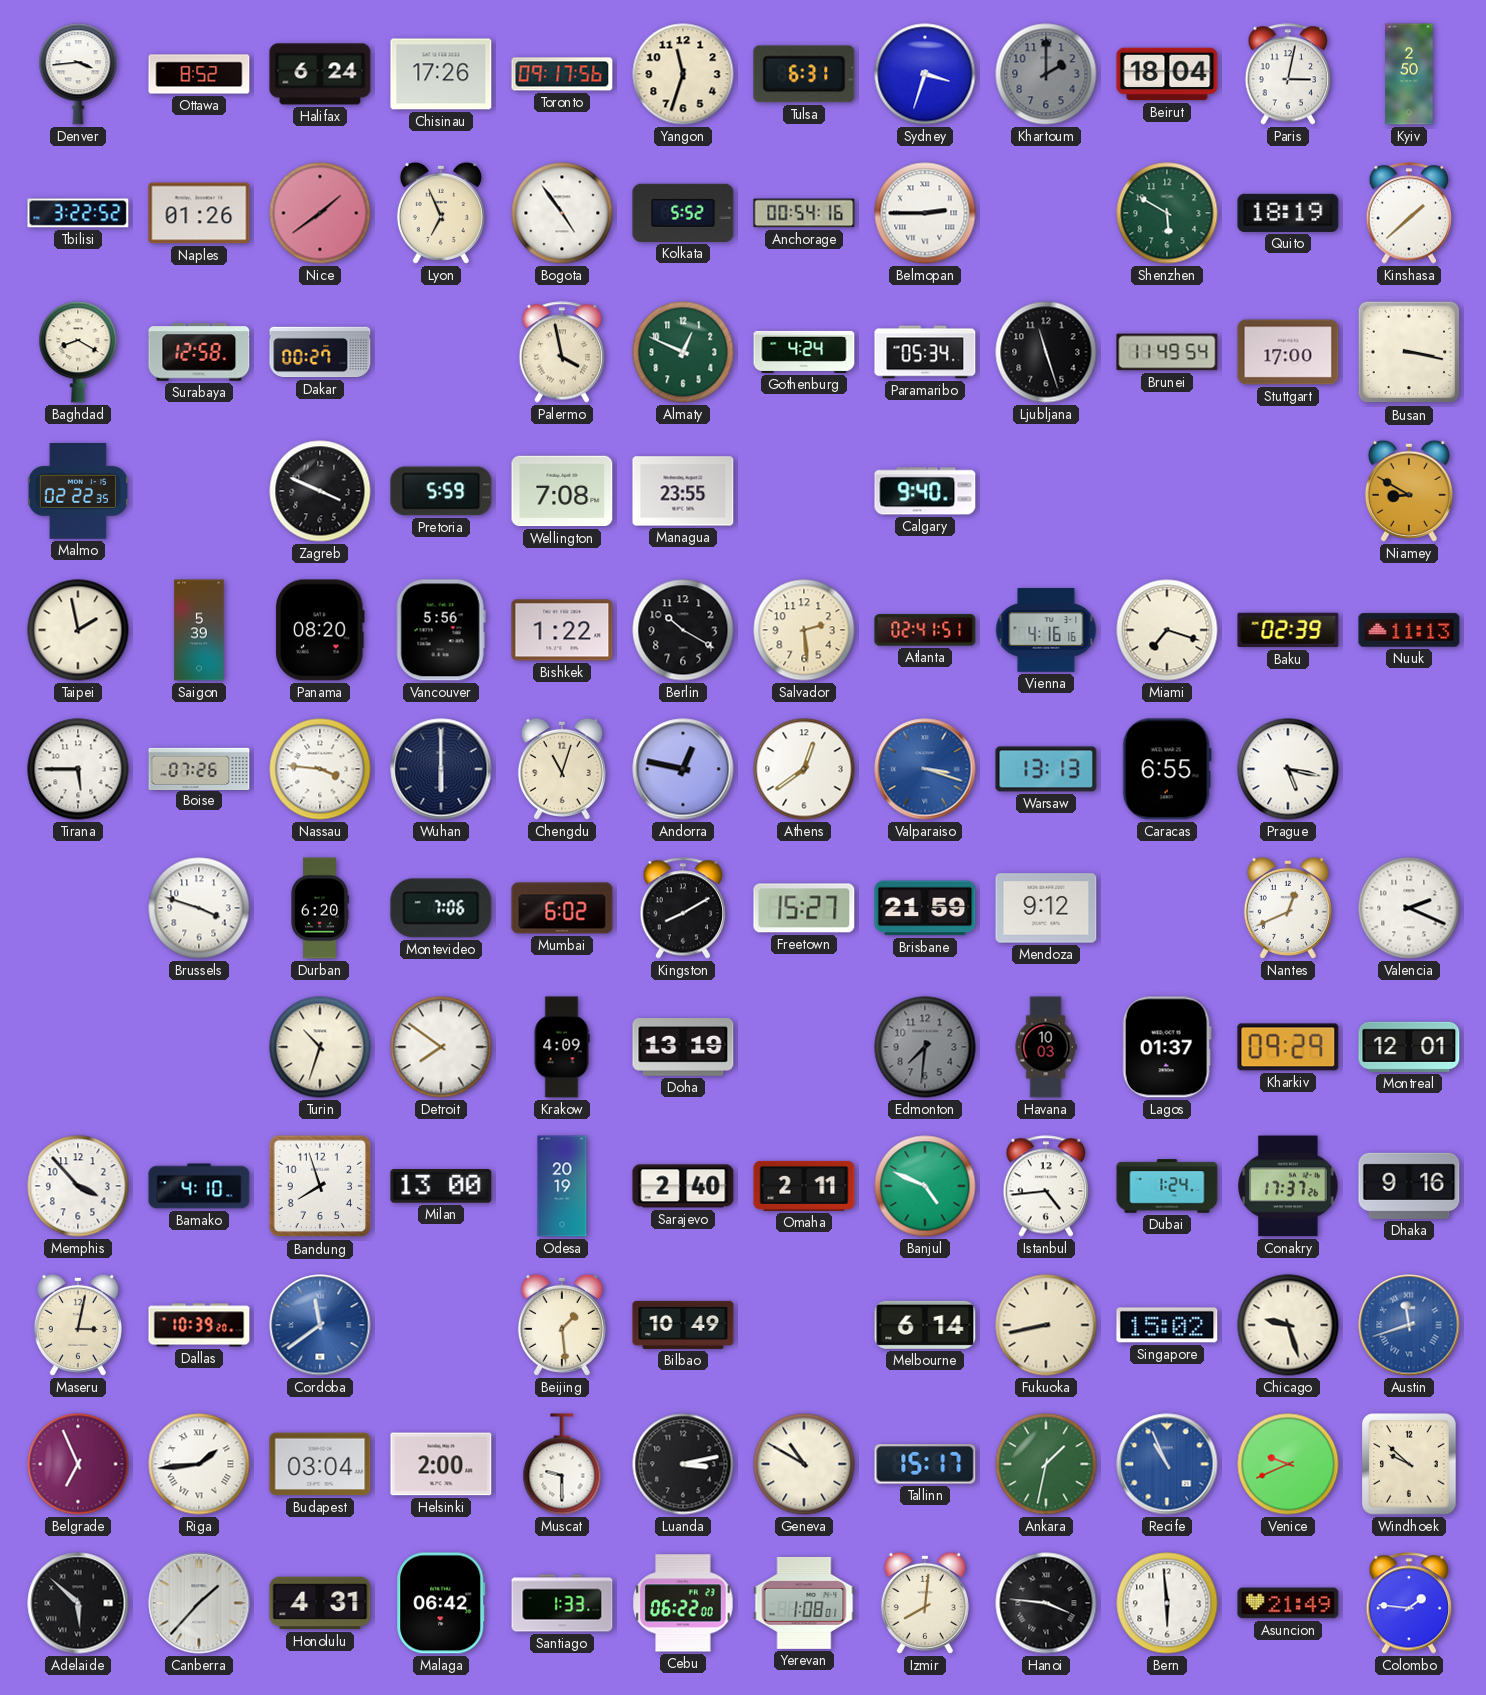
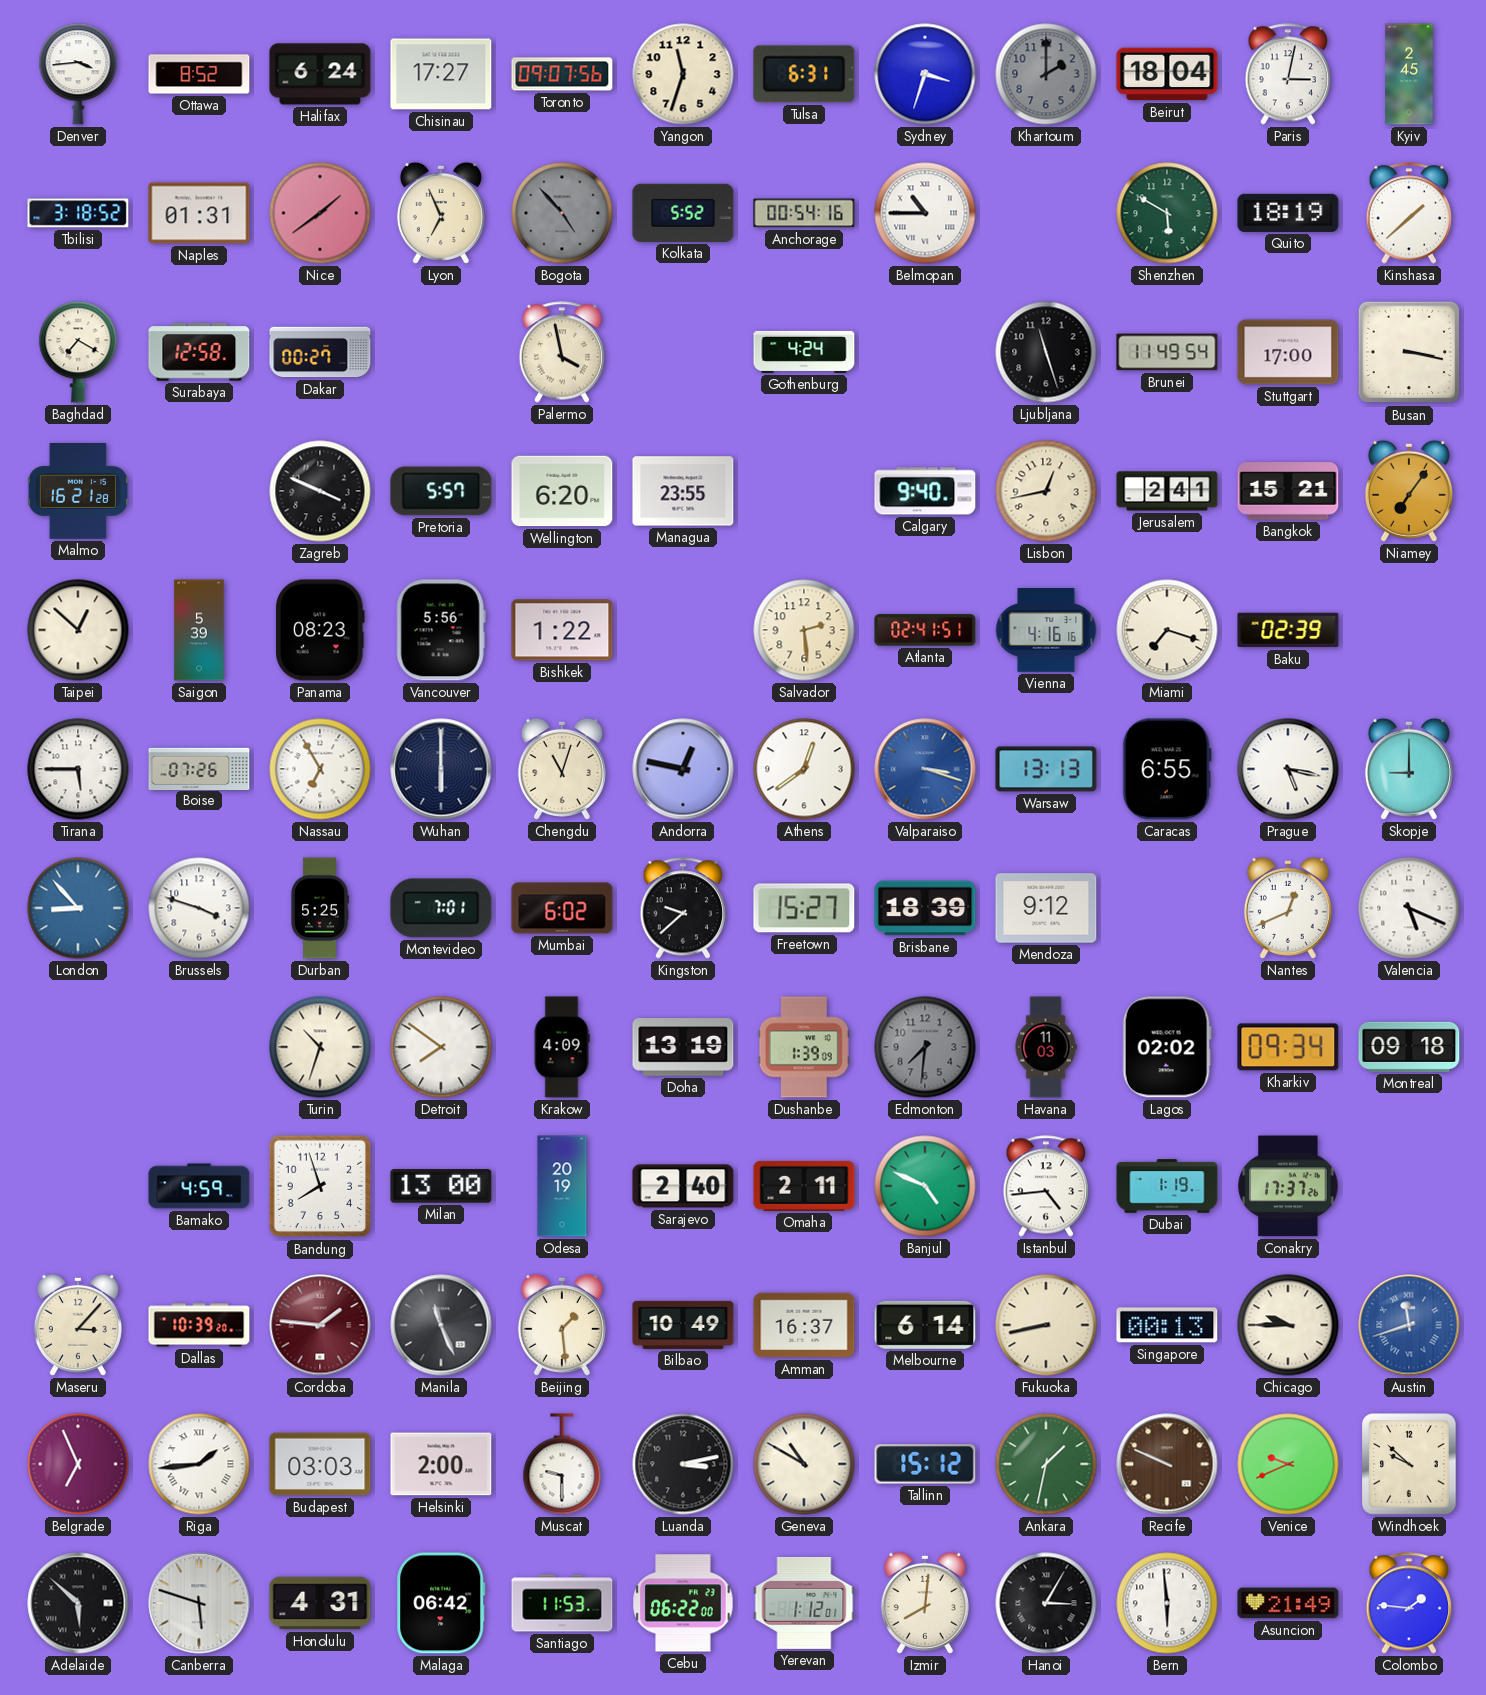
Chisinau: 17:26 -> 17:27 (441, 74)
Toronto: 09:17 -> 09:07 (562, 74)
Kyiv: 2:50 -> 2:45 (1409, 74)
Tbilisi: 3:22 -> 3:18 (78, 213)
Naples: 01:26 -> 01:31 (199, 213)
Bogota: 4:54 -> 4:53 (562, 213)
Bogota dial: white -> grey (562, 213)
Belmopan: 2:45 -> 10:45 (925, 213)
Baghdad: 8:20 -> 7:20 (78, 352)
Almaty: 12:49 -> none (683, 352)
Paramaribo: 05:34 -> none (925, 352)
Malmo: 02:22 -> 16:21 (78, 492)
Pretoria: 5:59 -> 5:57 (441, 491)
Wellington: 7:08 -> 6:20 (562, 491)
Lisbon: none -> 12:43 (1046, 491)
Jerusalem: none -> 2:41 (1167, 491)
Bangkok: none -> 15:21 (1288, 491)
Niamey: 8:50 -> 7:06 (1409, 491)
Taipei: 1:58 -> 12:52 (78, 630)
Panama: 08:20 -> 08:23 (320, 630)
Berlin: 10:20 -> none (683, 630)
Nuuk: 11:13 -> none (1409, 630)
Nassau: 3:46 -> 6:55 (320, 769)
Skopje: none -> 9:00 (1409, 769)
London: none -> 8:53 (78, 908)
Durban: 6:20 -> 5:25 (320, 908)
Montevideo: 7:06 -> 7:01 (441, 908)
Kingston: 8:10 -> 9:38 (683, 908)
Brisbane: 21:59 -> 18:39 (925, 908)
Valencia: 2:19 -> 5:19 (1409, 908)
Dushanbe: none -> 1:39 (804, 1047)
Havana: 10:03 -> 11:03 (1046, 1047)
Lagos: 01:37 -> 02:02 (1167, 1047)
Kharkiv: 09:29 -> 09:34 (1288, 1047)
Montreal: 12:01 -> 09:18 (1409, 1047)
Memphis: 3:53 -> none (78, 1186)
Bamako: 4:10 -> 4:59 (199, 1186)
Dubai: 1:24 -> 1:19 (1167, 1186)
Dhaka: 9:16 -> none (1409, 1186)
Maseru: 3:02 -> 3:07 (78, 1325)
Cordoba: 11:39 -> 1:46 (320, 1325)
Cordoba dial: blue -> burgundy (320, 1325)
Manila: none -> 11:26 (441, 1325)
Amman: none -> 16:37 (804, 1325)
Singapore: 15:02 -> 00:13 (1167, 1325)
Chicago: 9:27 -> 9:45 (1288, 1325)
Budapest: 03:04 -> 03:03 (320, 1464)
Tallinn: 15:17 -> 15:12 (925, 1464)
Recife: 10:56 -> 9:49 (1167, 1464)
Recife dial: blue -> brown (1167, 1464)
Canberra: 1:37 -> 5:48 (199, 1603)
Santiago: 1:33 -> 11:53 (562, 1603)
Yerevan: 1:08 -> 1:12 (804, 1603)
Hanoi: 3:46 -> 3:05 (1046, 1603)
